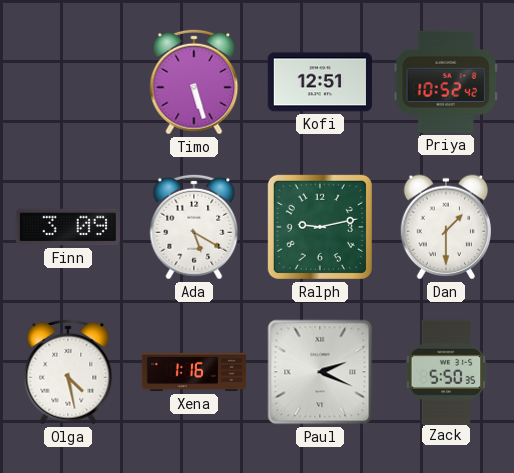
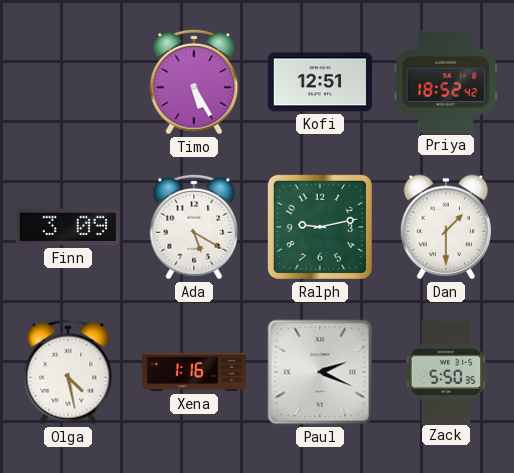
Timo: 5:27 -> 5:25 (194, 82)
Priya: 10:52 -> 18:52 (446, 82)
